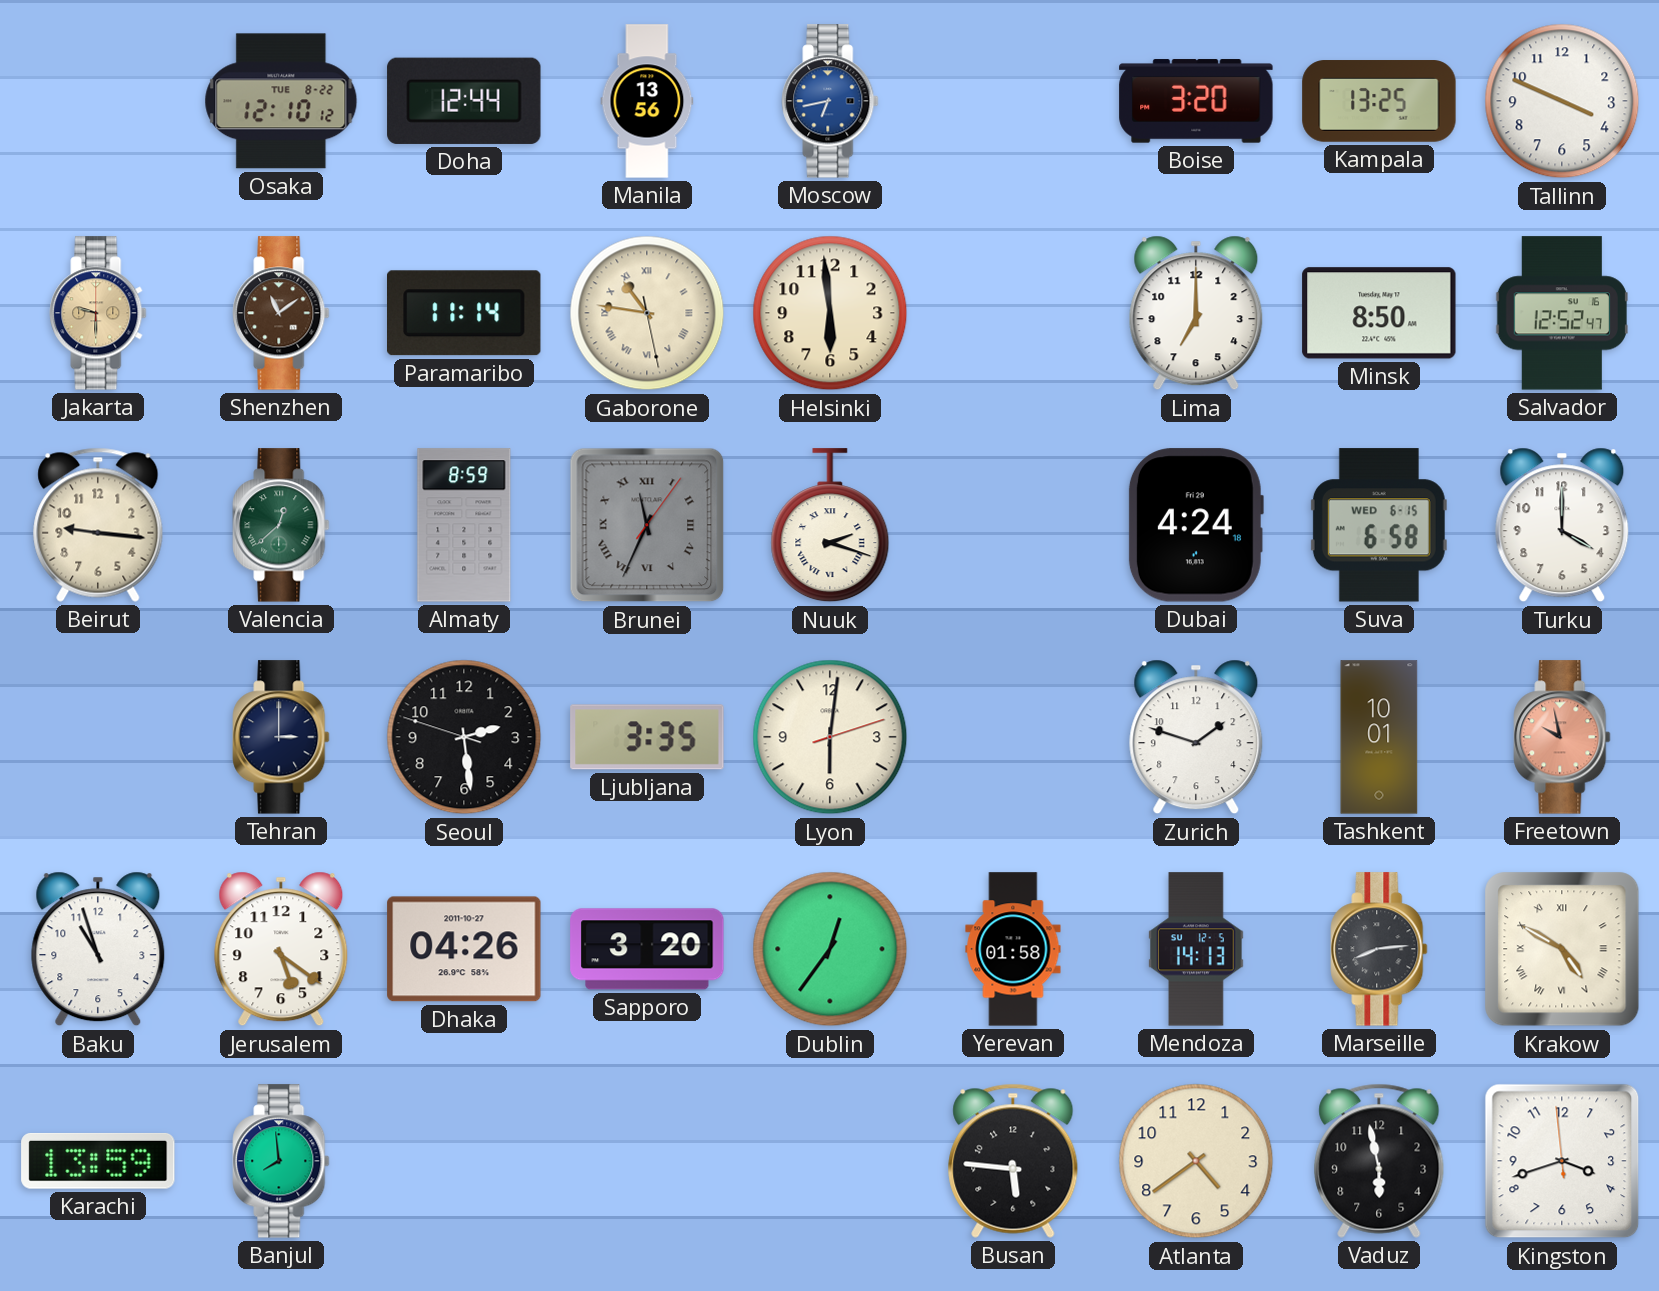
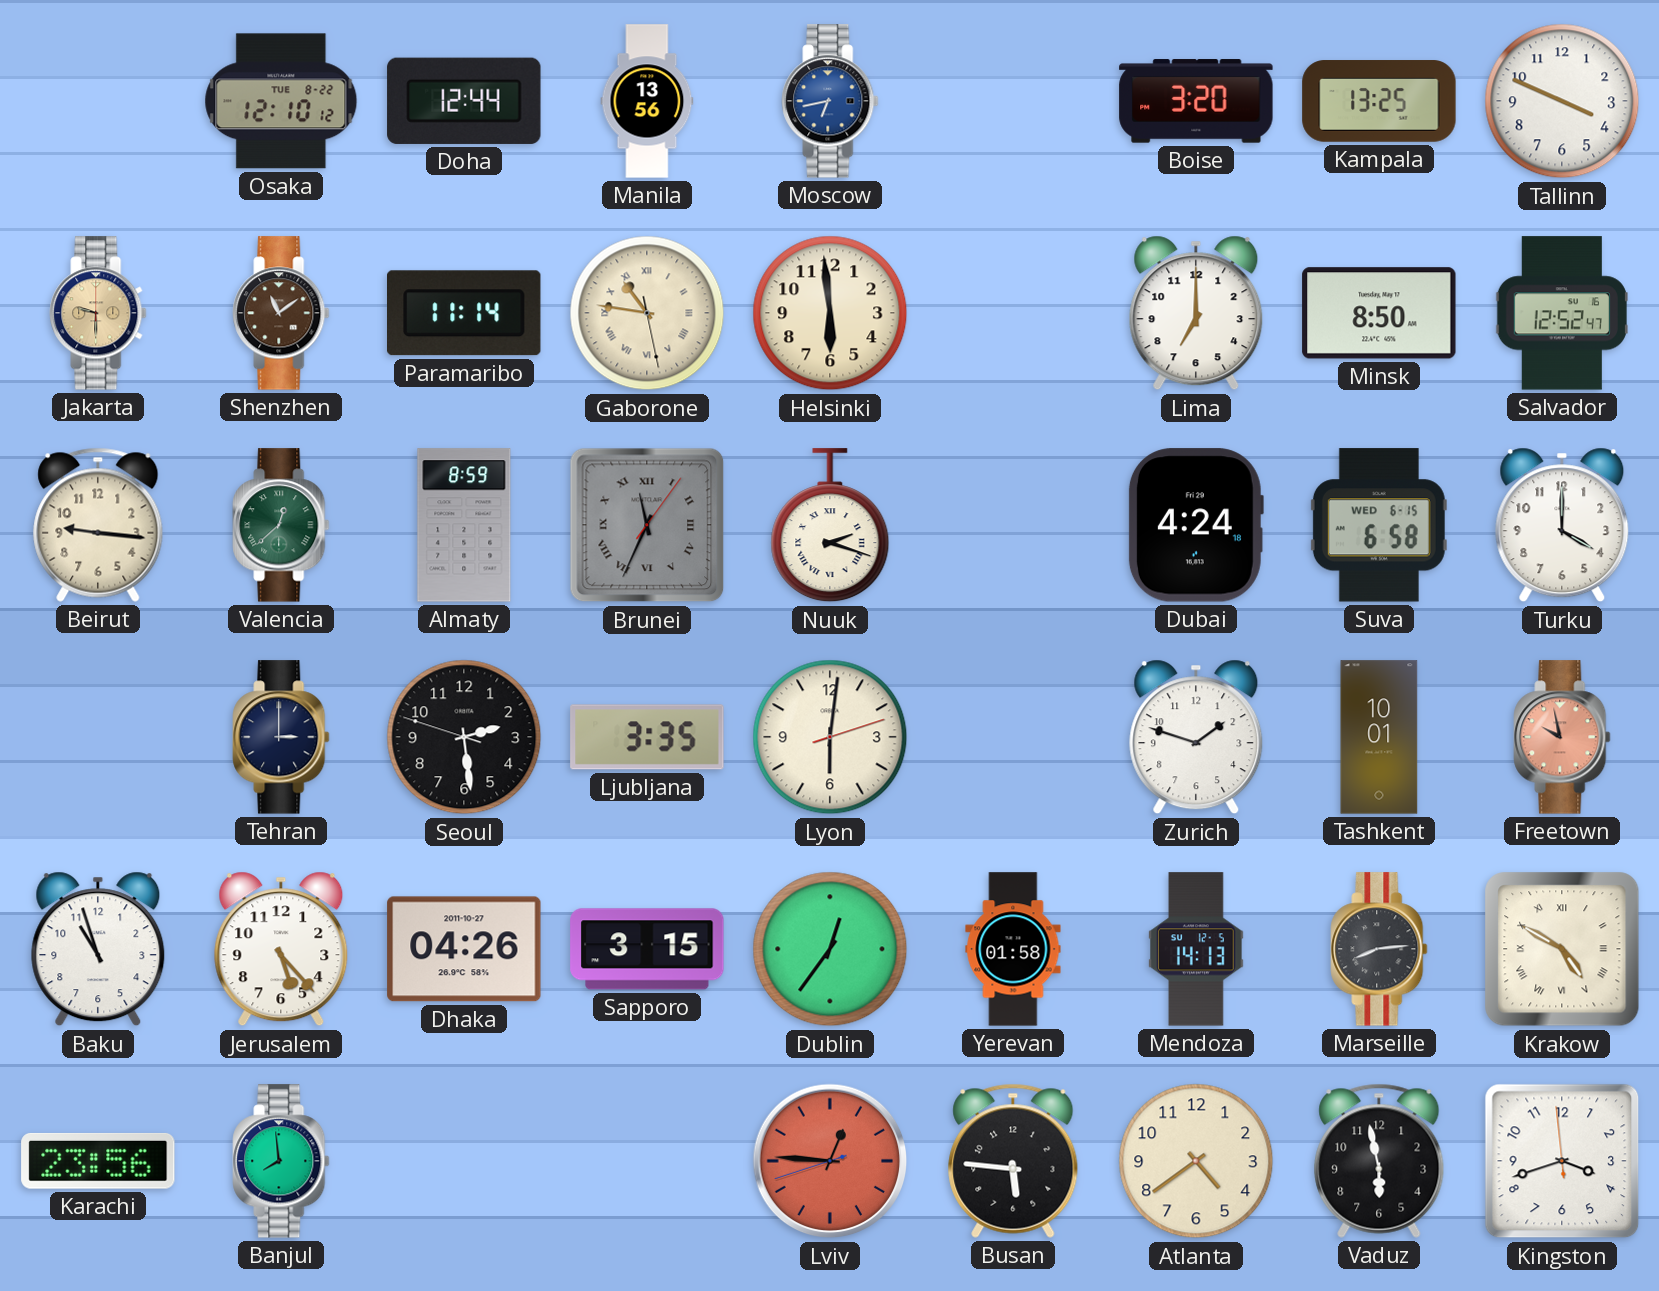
Jerusalem: 5:21 -> 5:23 (281, 949)
Sapporo: 3:20 -> 3:15 (647, 949)
Karachi: 13:59 -> 23:56 (98, 1161)
Lviv: none -> 12:45 (830, 1161)
